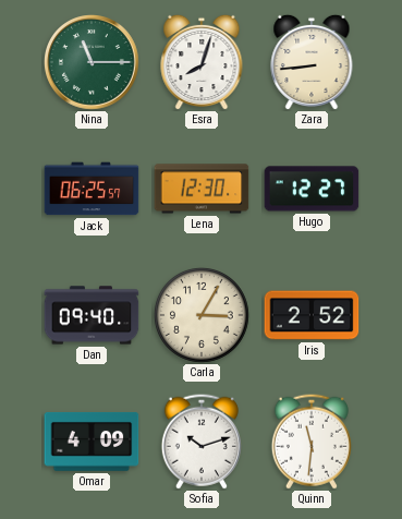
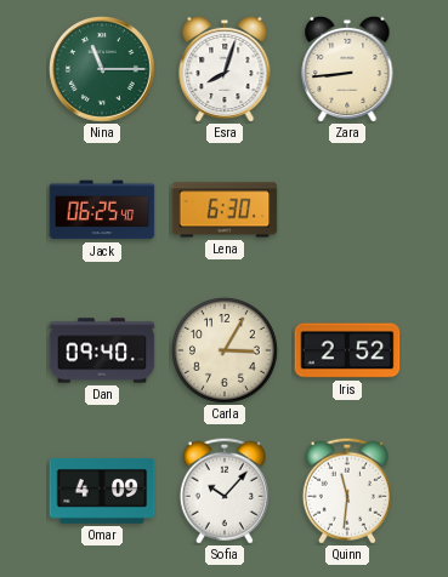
Jack: 06:25:57 -> 06:25:40 (102, 210)
Lena: 12:30 -> 6:30 (225, 210)
Hugo: 12:27 -> none (312, 189)
Sofia: 10:12 -> 10:07 (225, 491)
